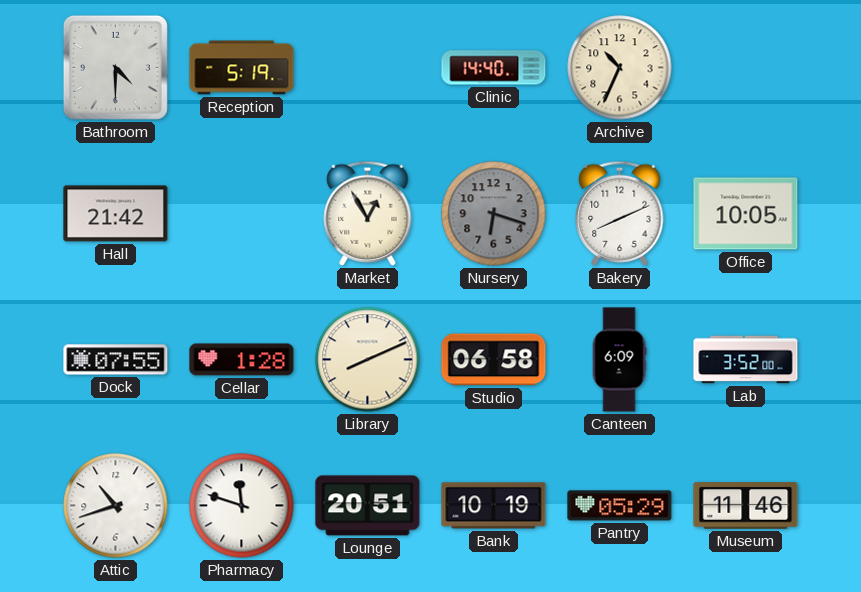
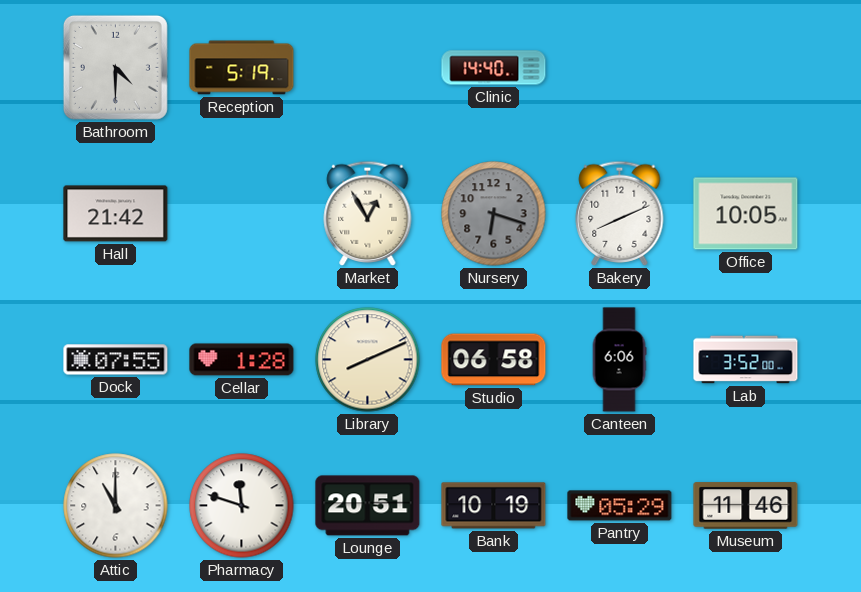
Archive: 10:34 -> none (620, 68)
Canteen: 6:09 -> 6:06 (619, 360)
Attic: 10:42 -> 11:00 (116, 506)
